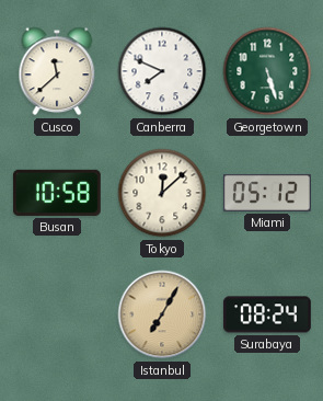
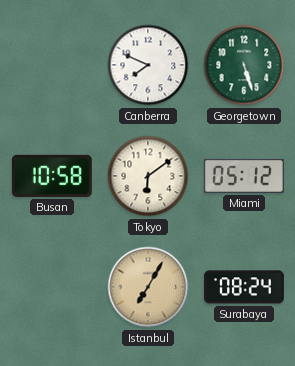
Cusco: 11:38 -> none (57, 71)
Tokyo: 12:08 -> 6:09 (148, 176)
